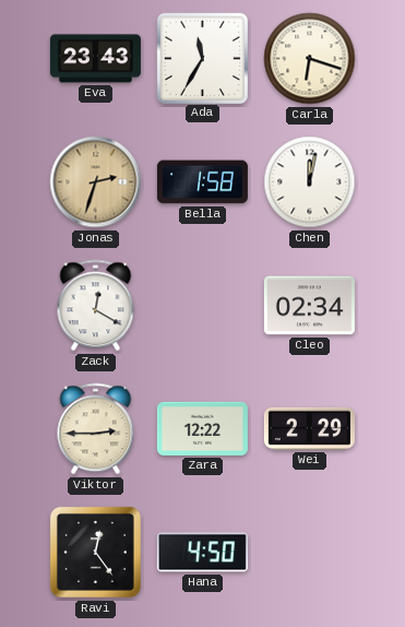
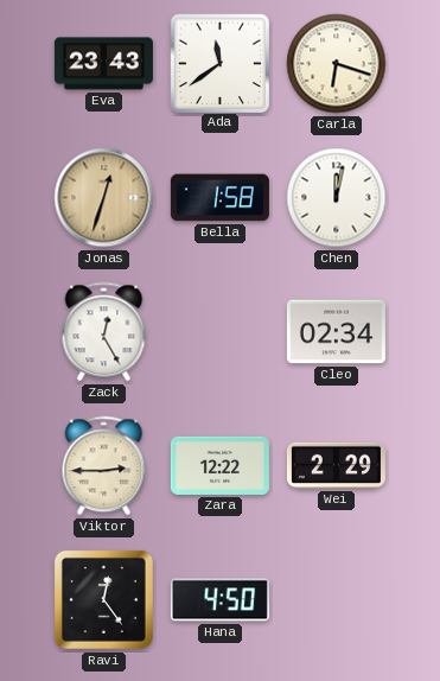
Ada: 11:35 -> 11:39 (219, 63)
Jonas: 2:33 -> 12:33 (104, 198)
Zack: 12:20 -> 12:25 (104, 332)
